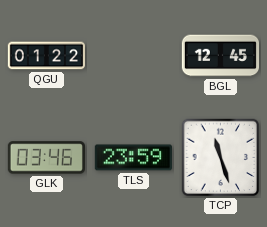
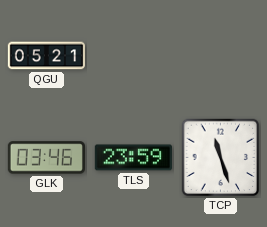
QGU: 01:22 -> 05:21 (46, 56)
BGL: 12:45 -> none (220, 56)
